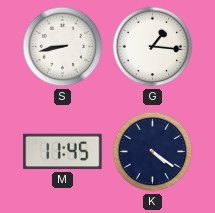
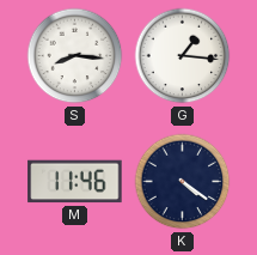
S: 8:43 -> 8:16 (75, 56)
M: 11:45 -> 11:46 (75, 182)
